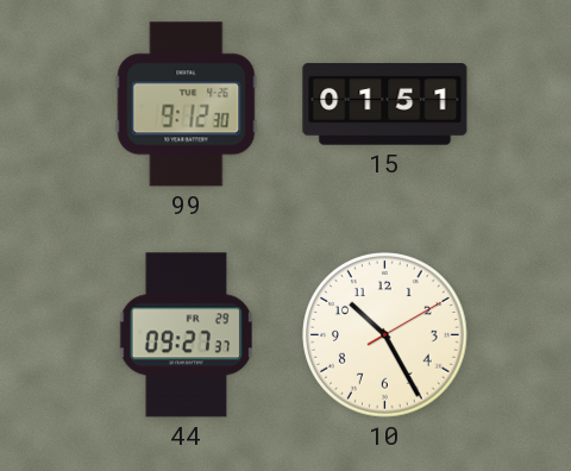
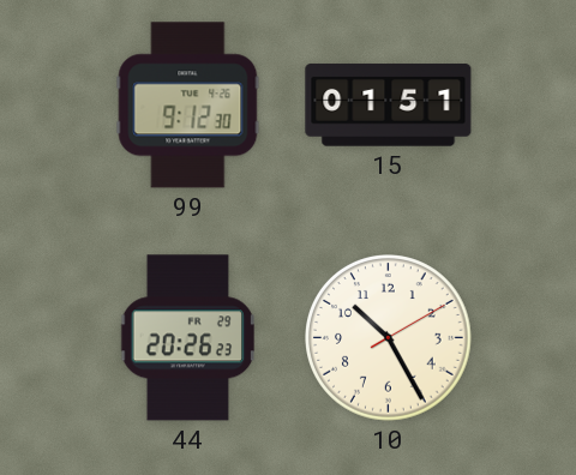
44: 09:27 -> 20:26 (187, 338)
